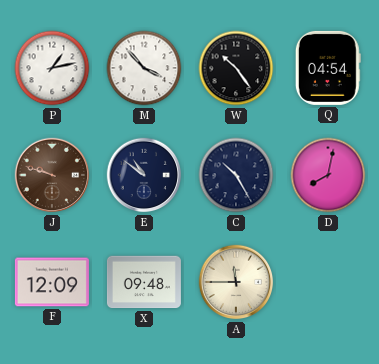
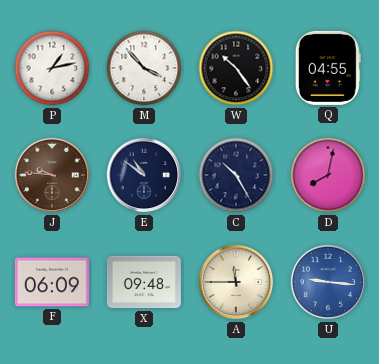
Q: 04:54 -> 04:55 (328, 68)
J: 9:48 -> 9:46 (52, 175)
F: 12:09 -> 06:09 (52, 282)
U: none -> 9:16 (328, 282)
